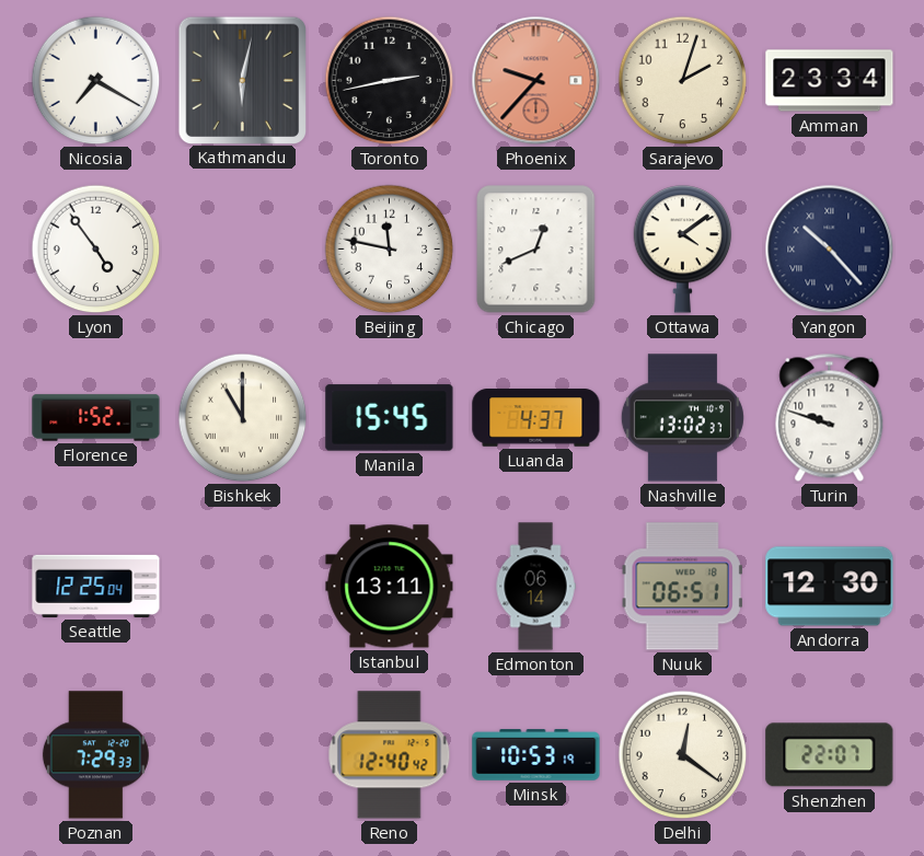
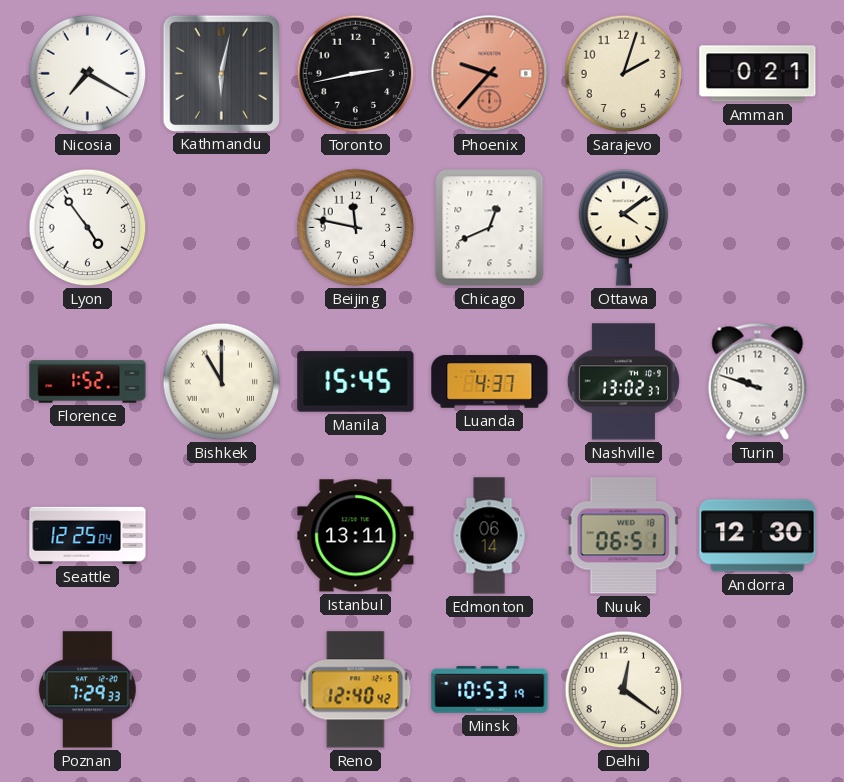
Amman: 23:34 -> 0:21 (758, 74)
Yangon: 10:23 -> none (830, 250)
Shenzhen: 22:07 -> none (830, 755)
